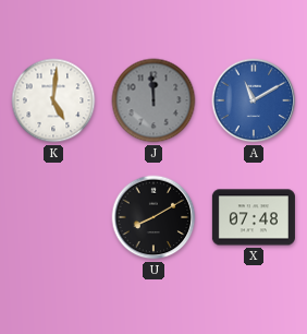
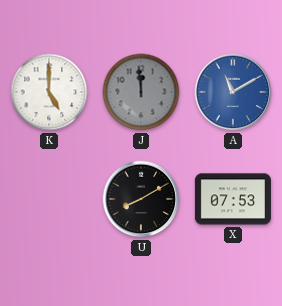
K: 5:01 -> 5:00 (49, 92)
X: 07:48 -> 07:53 (233, 199)
